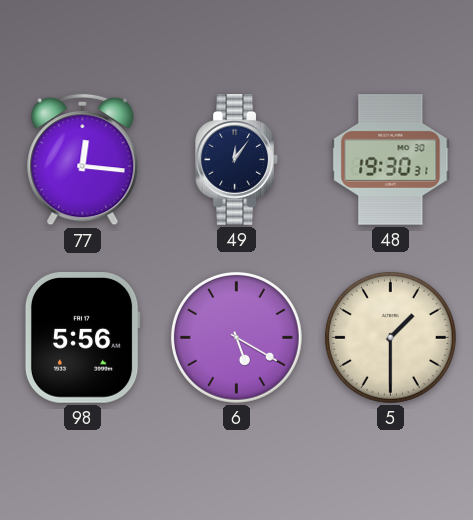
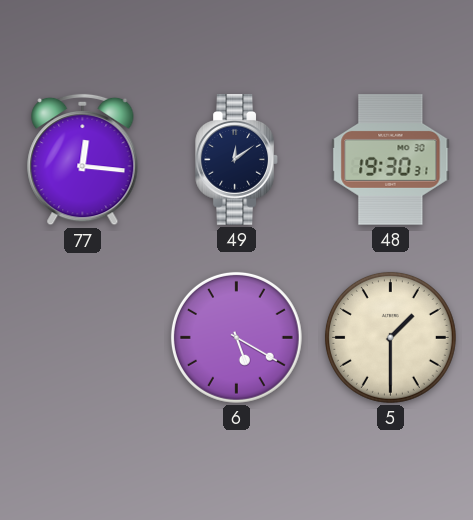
49: 12:06 -> 12:09 (237, 160)
98: 5:56 -> none (82, 338)
